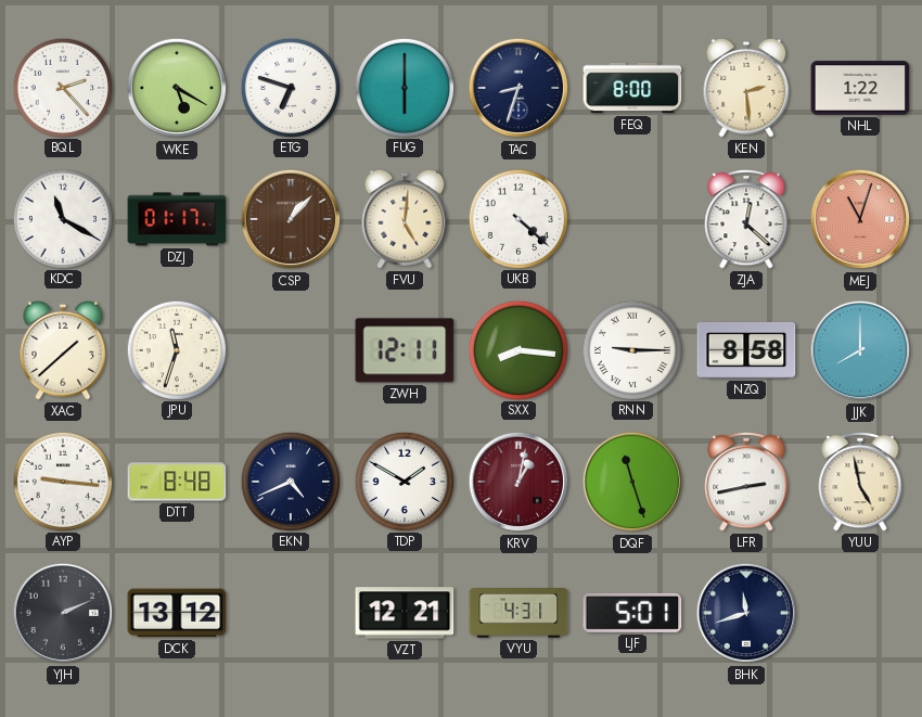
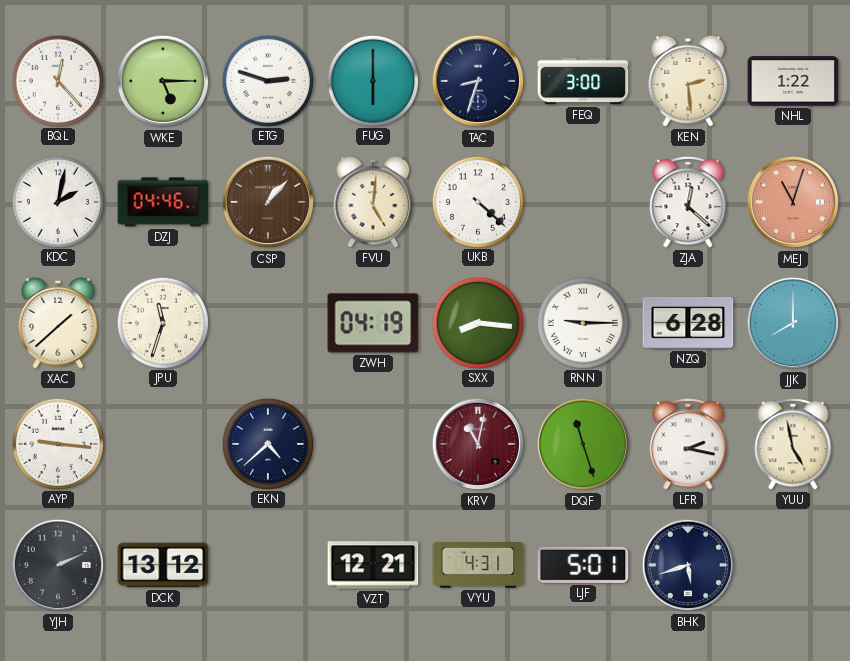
BQL: 2:23 -> 12:23 (57, 80)
WKE: 5:20 -> 5:15 (163, 81)
ETG: 6:48 -> 2:48 (267, 80)
FEQ: 8:00 -> 3:00 (583, 81)
KDC: 11:20 -> 2:02 (57, 201)
DZJ: 01:17 -> 04:46 (163, 202)
ZWH: 12:11 -> 04:19 (373, 323)
NZQ: 8:58 -> 6:28 (688, 323)
DTT: 8:48 -> none (177, 482)
EKN: 4:41 -> 4:38 (267, 443)
TDP: 1:50 -> none (404, 481)
KRV: 1:02 -> 11:02 (478, 444)
LFR: 2:43 -> 2:17 (688, 445)
BHK: 11:42 -> 5:42 (688, 565)
